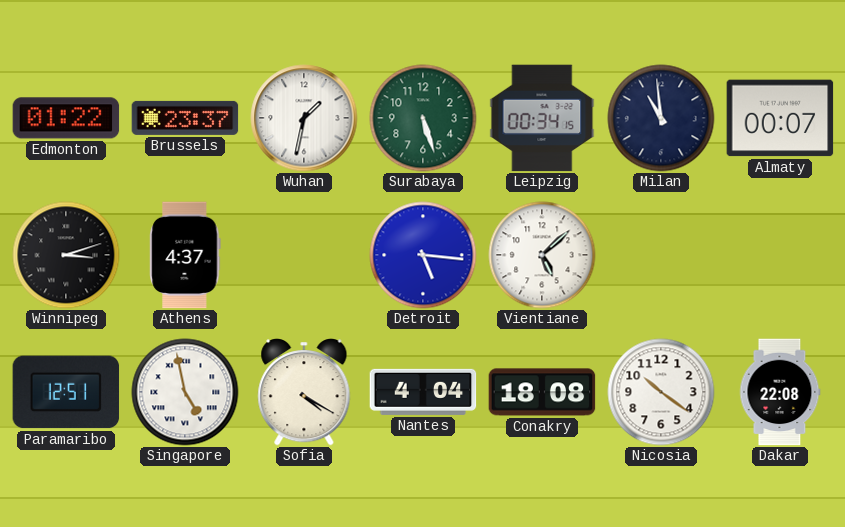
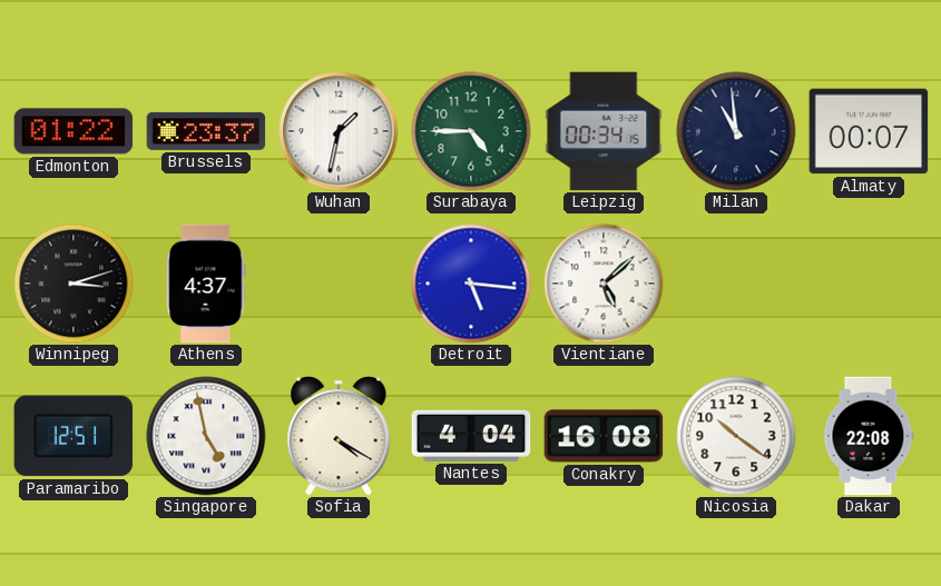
Surabaya: 5:27 -> 4:45 (471, 131)
Conakry: 18:08 -> 16:08 (604, 436)
